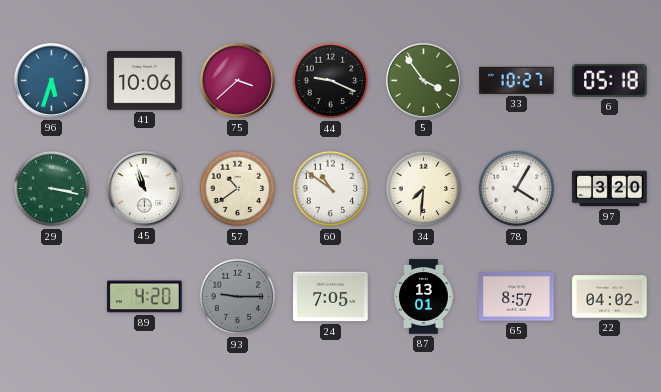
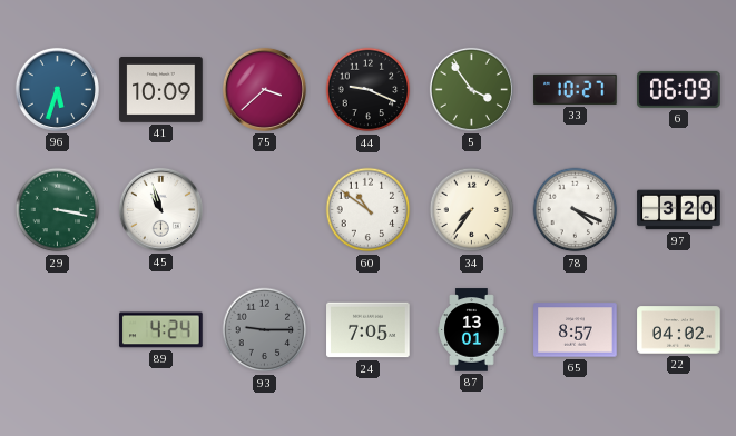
41: 10:06 -> 10:09 (161, 90)
6: 05:18 -> 06:09 (679, 89)
57: 10:39 -> none (238, 189)
34: 7:31 -> 7:36 (472, 210)
78: 4:05 -> 4:19 (576, 210)
89: 4:20 -> 4:24 (161, 330)
